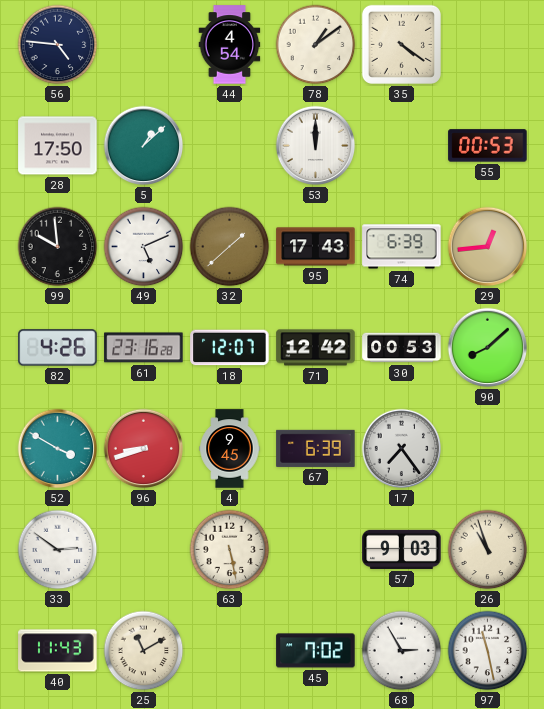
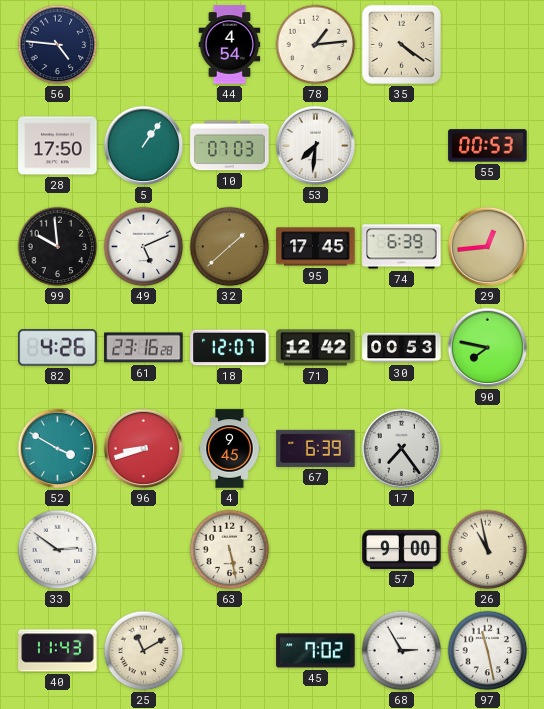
78: 1:09 -> 1:14 (316, 45)
5: 1:08 -> 1:06 (144, 146)
10: none -> 07:03 (230, 146)
53: 12:00 -> 7:31 (316, 146)
95: 17:43 -> 17:45 (316, 247)
90: 8:08 -> 7:47 (488, 348)
57: 9:03 -> 9:00 (402, 549)
26: 10:57 -> 10:58 (488, 550)
